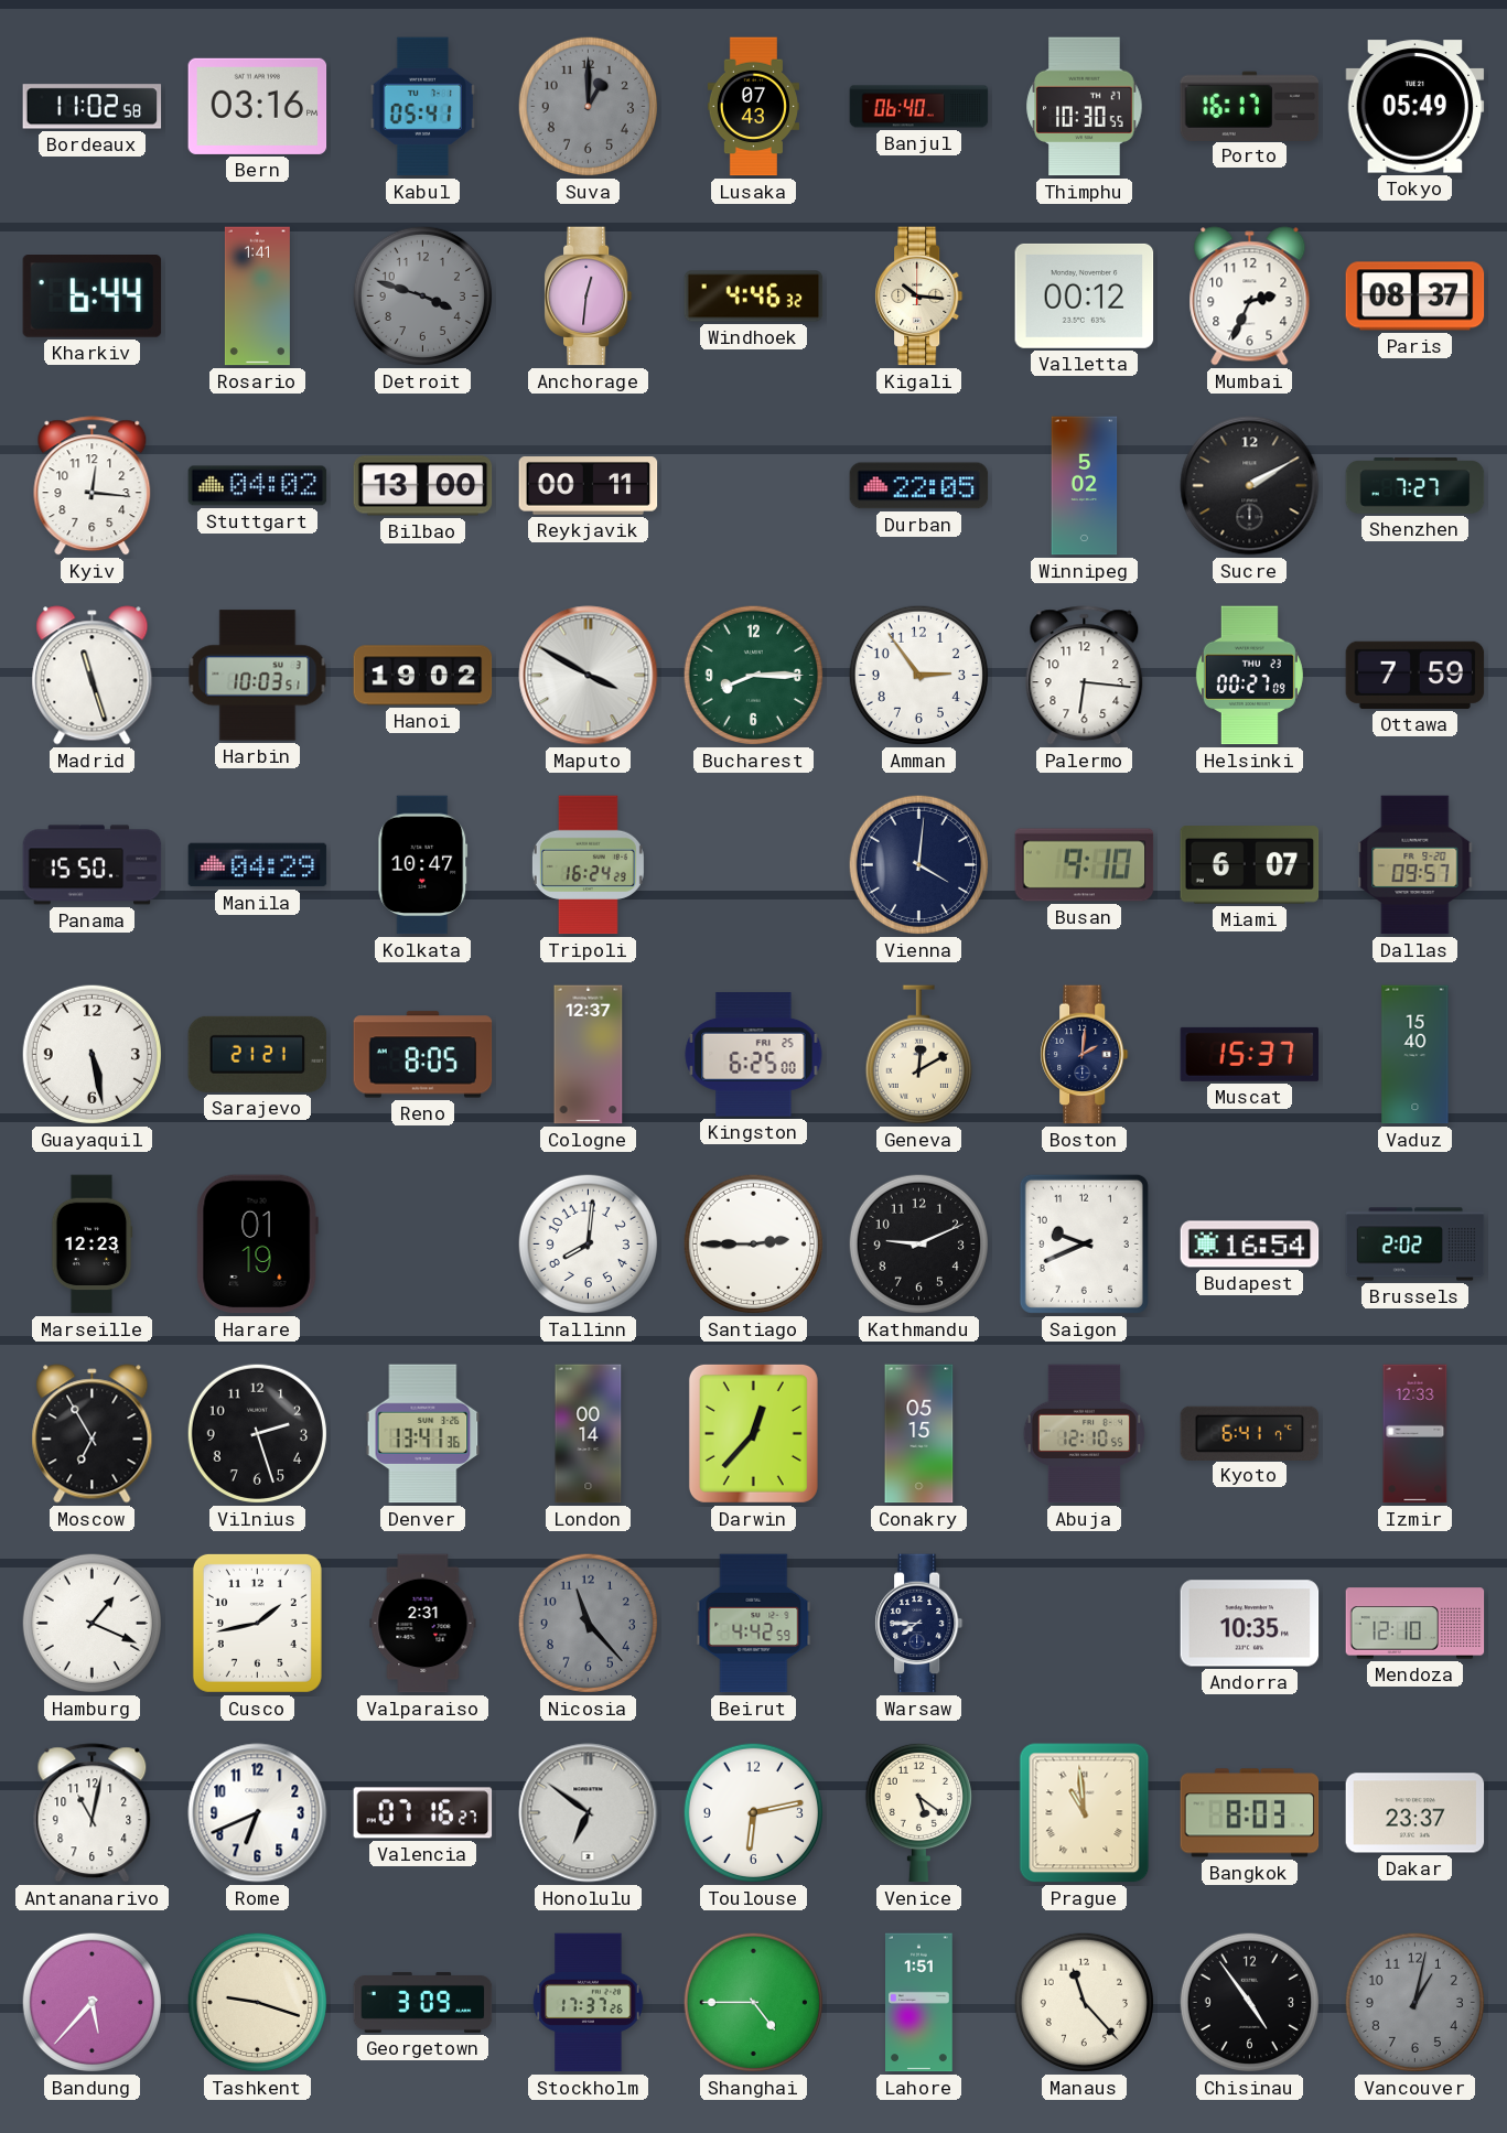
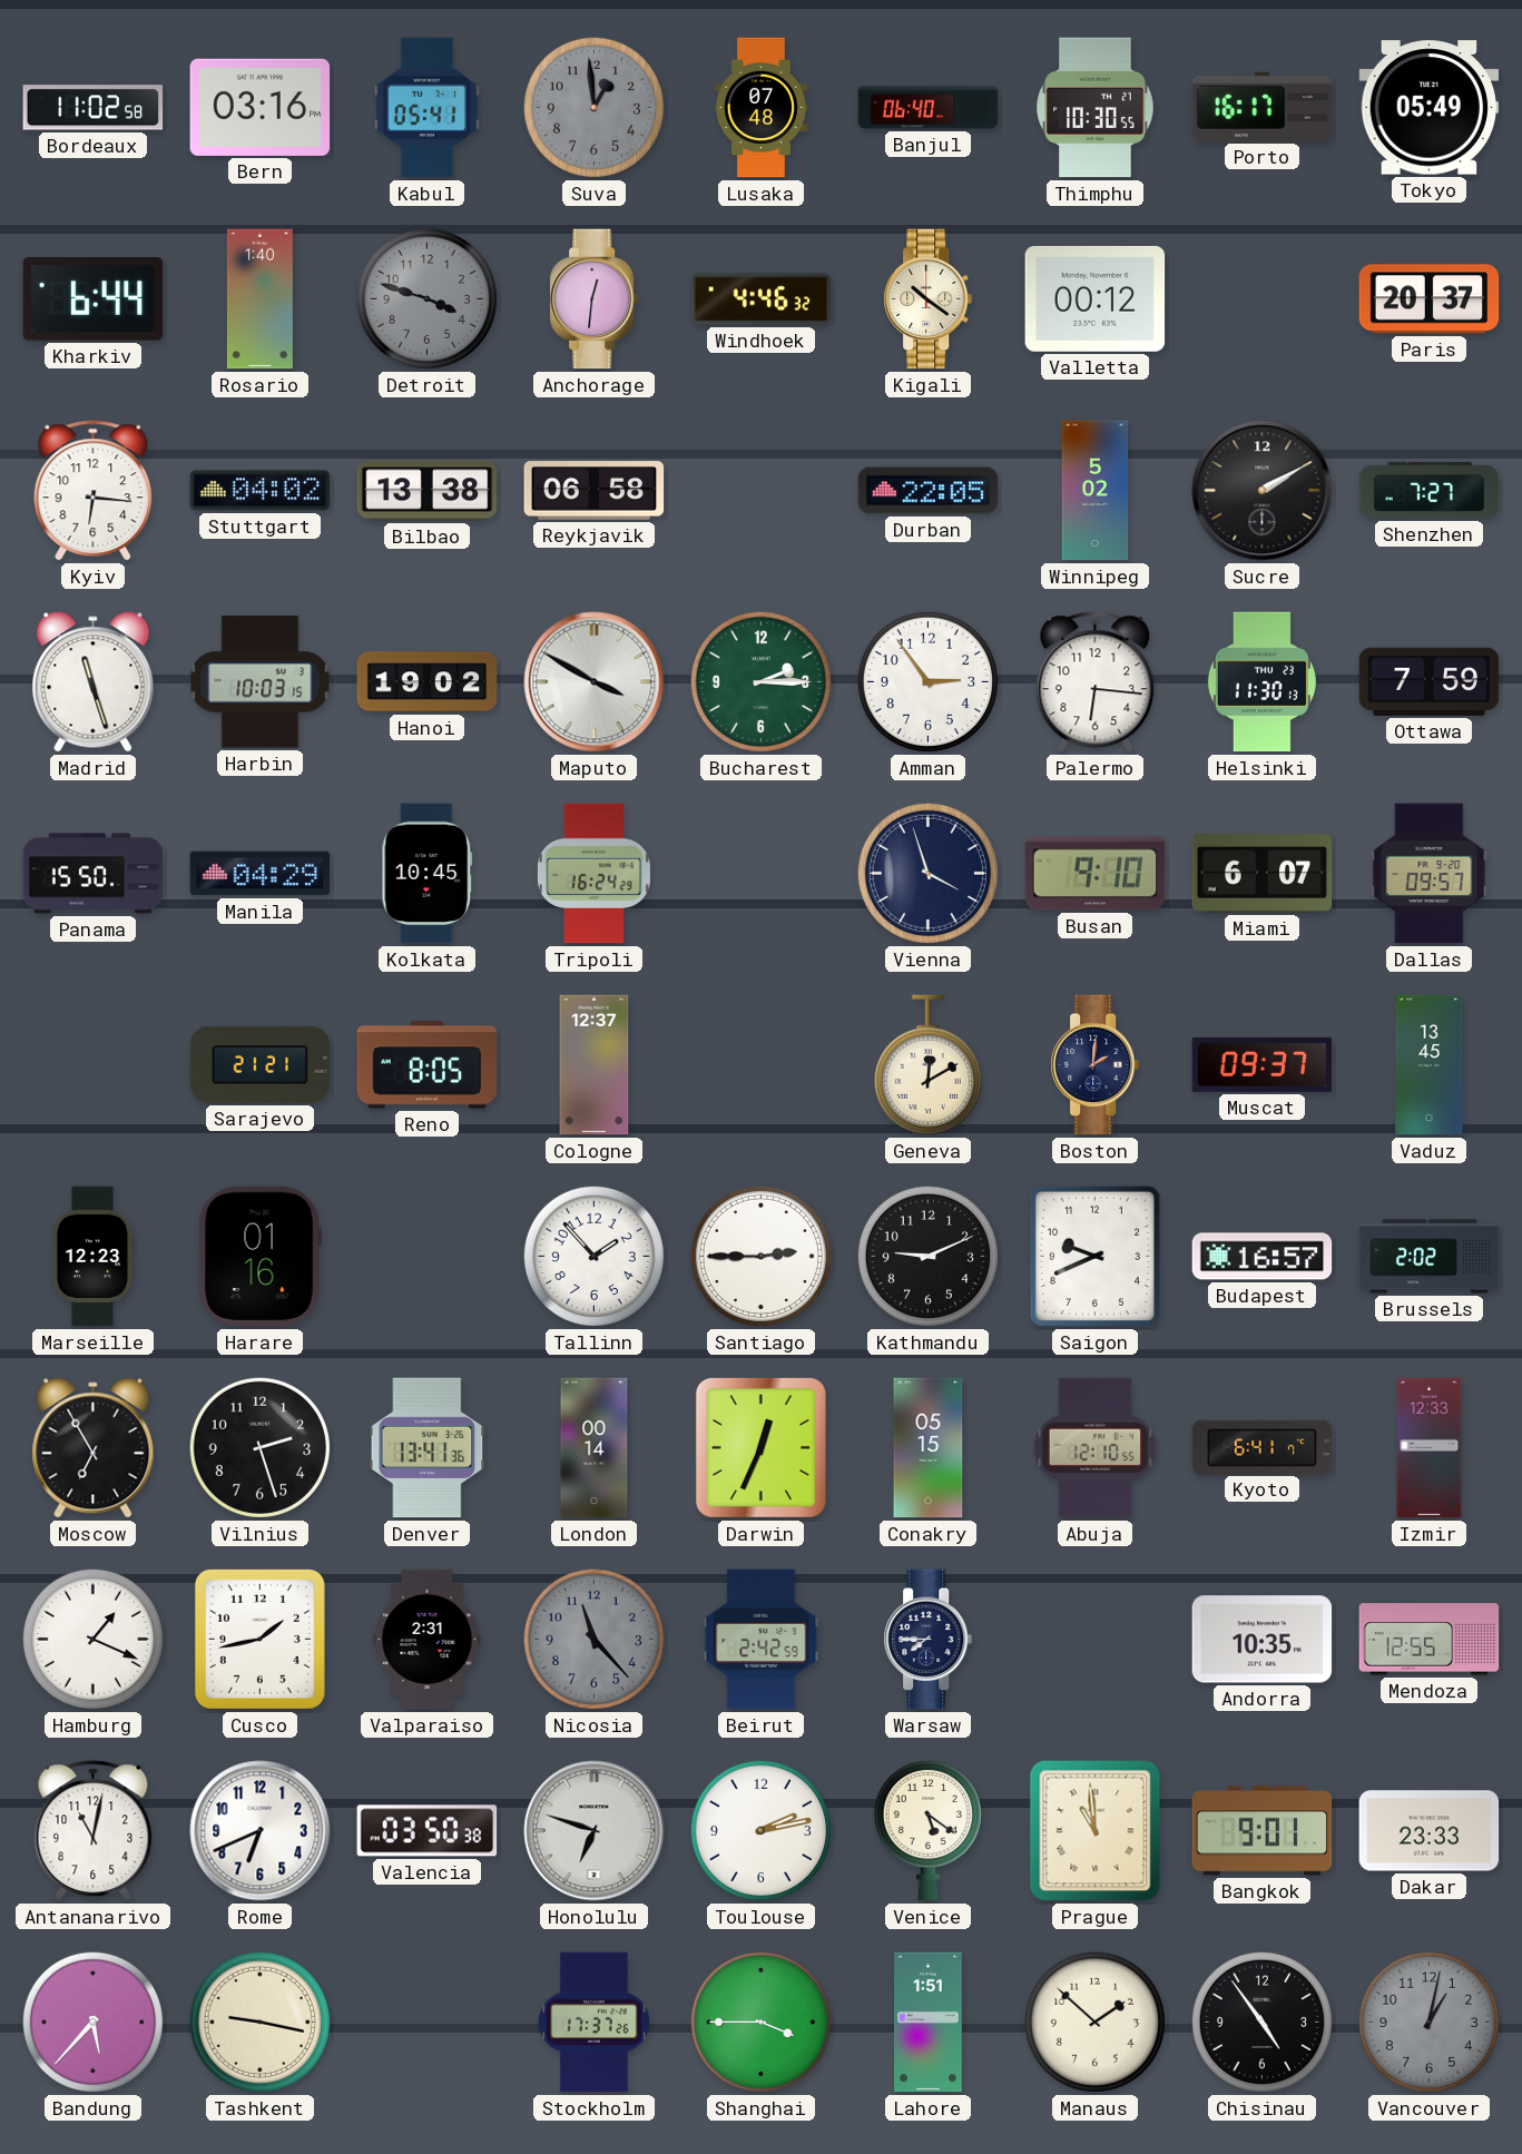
Suva: 1:00 -> 12:59 (593, 107)
Lusaka: 07:43 -> 07:48 (760, 108)
Rosario: 1:41 -> 1:40 (259, 299)
Kigali: 10:16 -> 10:21 (929, 299)
Mumbai: 2:34 -> none (1250, 297)
Paris: 08:37 -> 20:37 (1430, 299)
Kyiv: 12:16 -> 6:16 (94, 491)
Bilbao: 13:00 -> 13:38 (428, 491)
Reykjavik: 00:11 -> 06:58 (595, 491)
Harbin: 10:03:51 -> 10:03:15 (261, 682)
Bucharest: 8:15 -> 2:15 (760, 681)
Helsinki: 00:27 -> 11:30 (1261, 682)
Kolkata: 10:47 -> 10:45 (428, 874)
Vienna: 4:01 -> 3:57 (927, 873)
Guayaquil: 5:28 -> none (92, 1054)
Kingston: 6:25 -> none (754, 1055)
Muscat: 15:37 -> 09:37 (1263, 1064)
Vaduz: 15:40 -> 13:45 (1430, 1065)
Harare: 01:19 -> 01:16 (259, 1257)
Tallinn: 8:01 -> 1:53 (593, 1256)
Budapest: 16:54 -> 16:57 (1263, 1257)
Darwin: 12:37 -> 12:34 (760, 1447)
Beirut: 4:42 -> 2:42 (762, 1640)
Mendoza: 12:10 -> 12:55 (1430, 1640)
Valencia: 07:16 -> 03:50 (428, 1831)
Honolulu: 6:51 -> 6:48 (595, 1831)
Toulouse: 6:13 -> 2:13 (760, 1830)
Bangkok: 8:03 -> 9:01 (1263, 1831)
Dakar: 23:37 -> 23:33 (1430, 1831)
Tashkent: 9:18 -> 9:17 (259, 2022)
Georgetown: 3:09 -> none (423, 2002)
Shanghai: 4:45 -> 3:45 (760, 2022)
Manaus: 11:23 -> 1:52 (1094, 2022)
